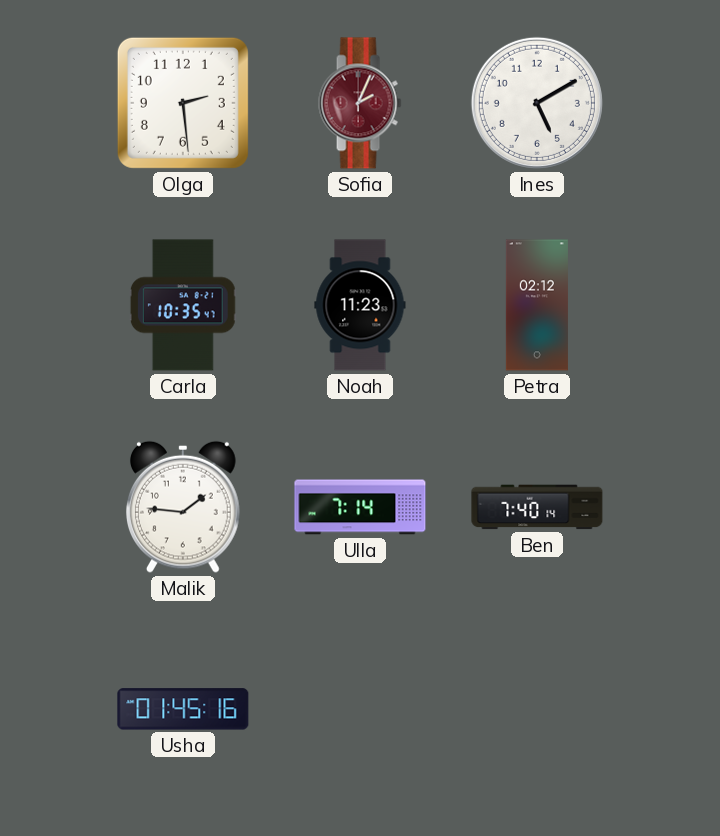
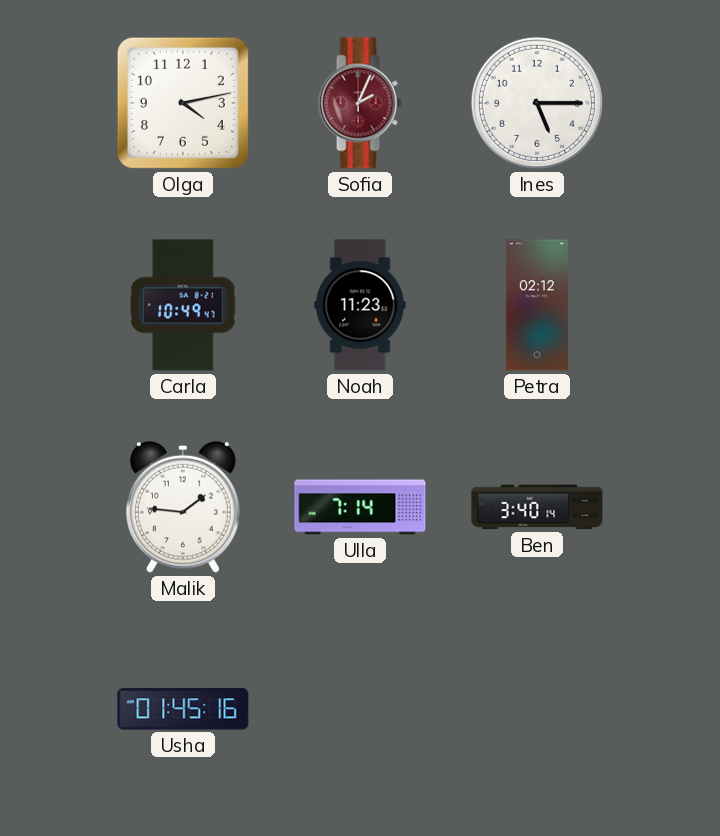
Olga: 2:29 -> 4:13 (183, 103)
Ines: 5:10 -> 5:15 (537, 103)
Carla: 10:35 -> 10:49 (183, 305)
Ben: 7:40 -> 3:40 (537, 507)
